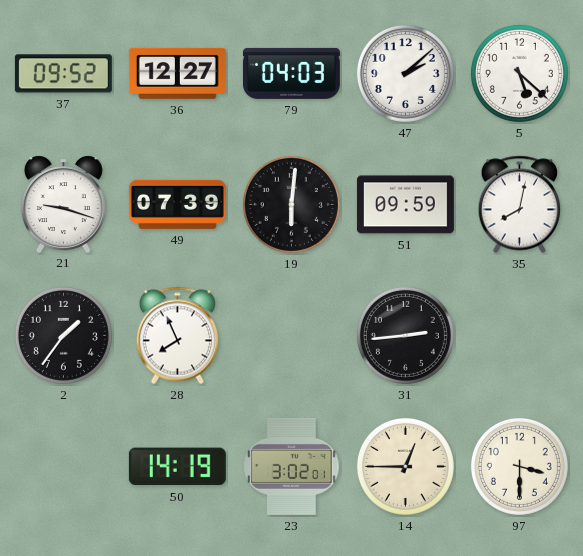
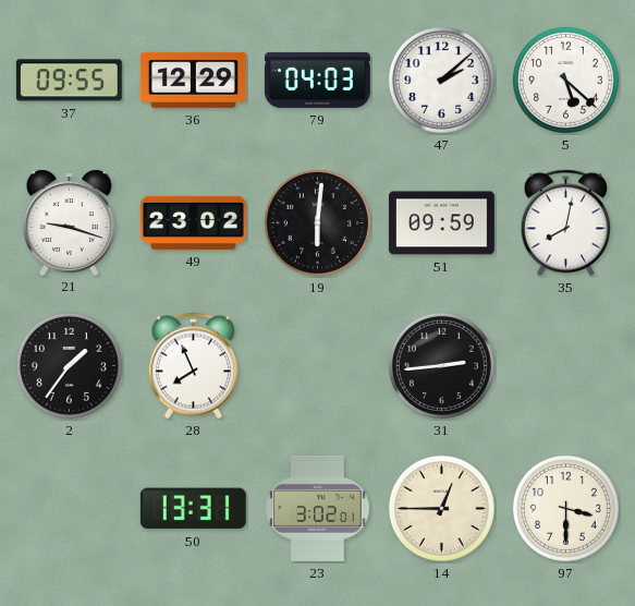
37: 09:52 -> 09:55 (69, 81)
36: 12:27 -> 12:29 (193, 80)
49: 07:39 -> 23:02 (193, 222)
50: 14:19 -> 13:31 (193, 509)
